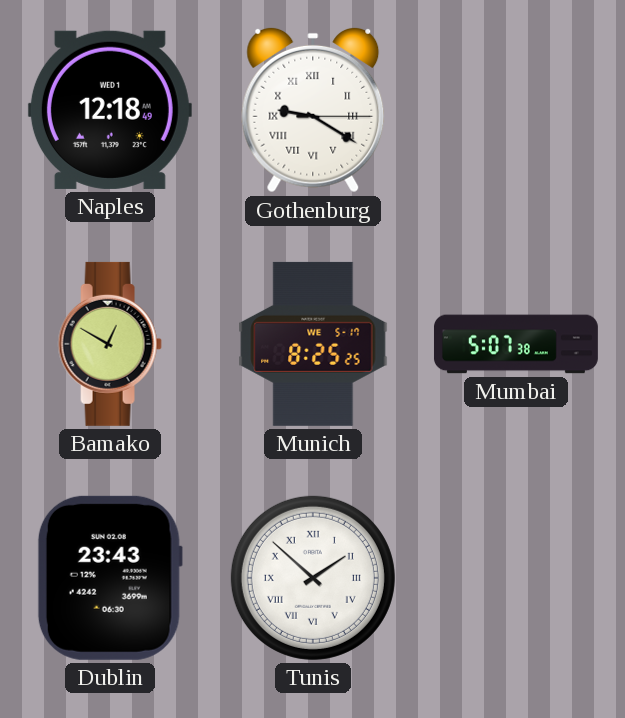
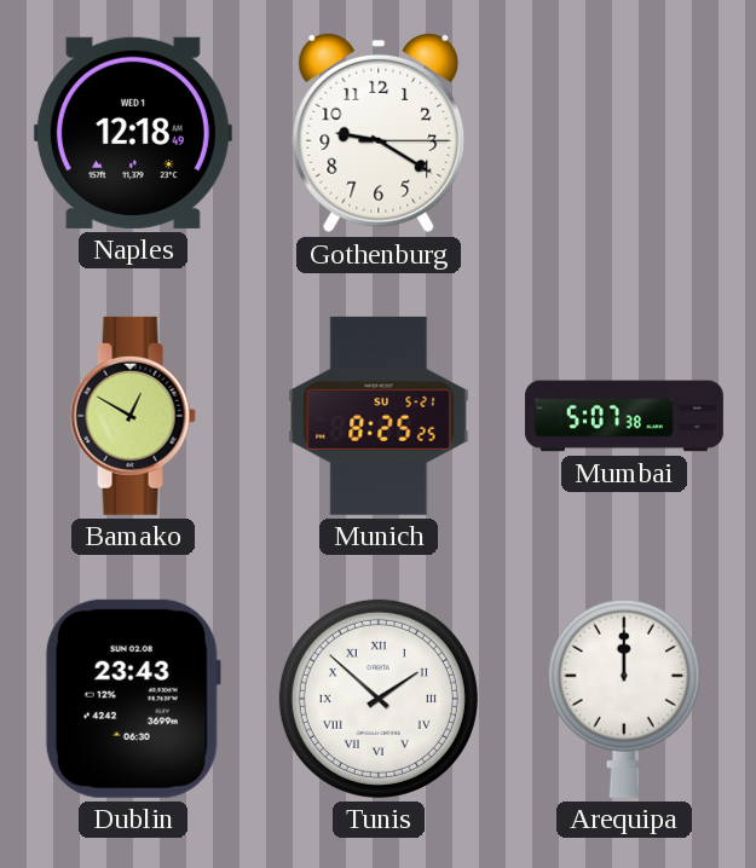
Gothenburg numerals: Roman -> Arabic (379, 133)
Munich date: WE 5-17 -> SU 5-21 (379, 416)
Arequipa: none -> 12:00 (624, 699)
